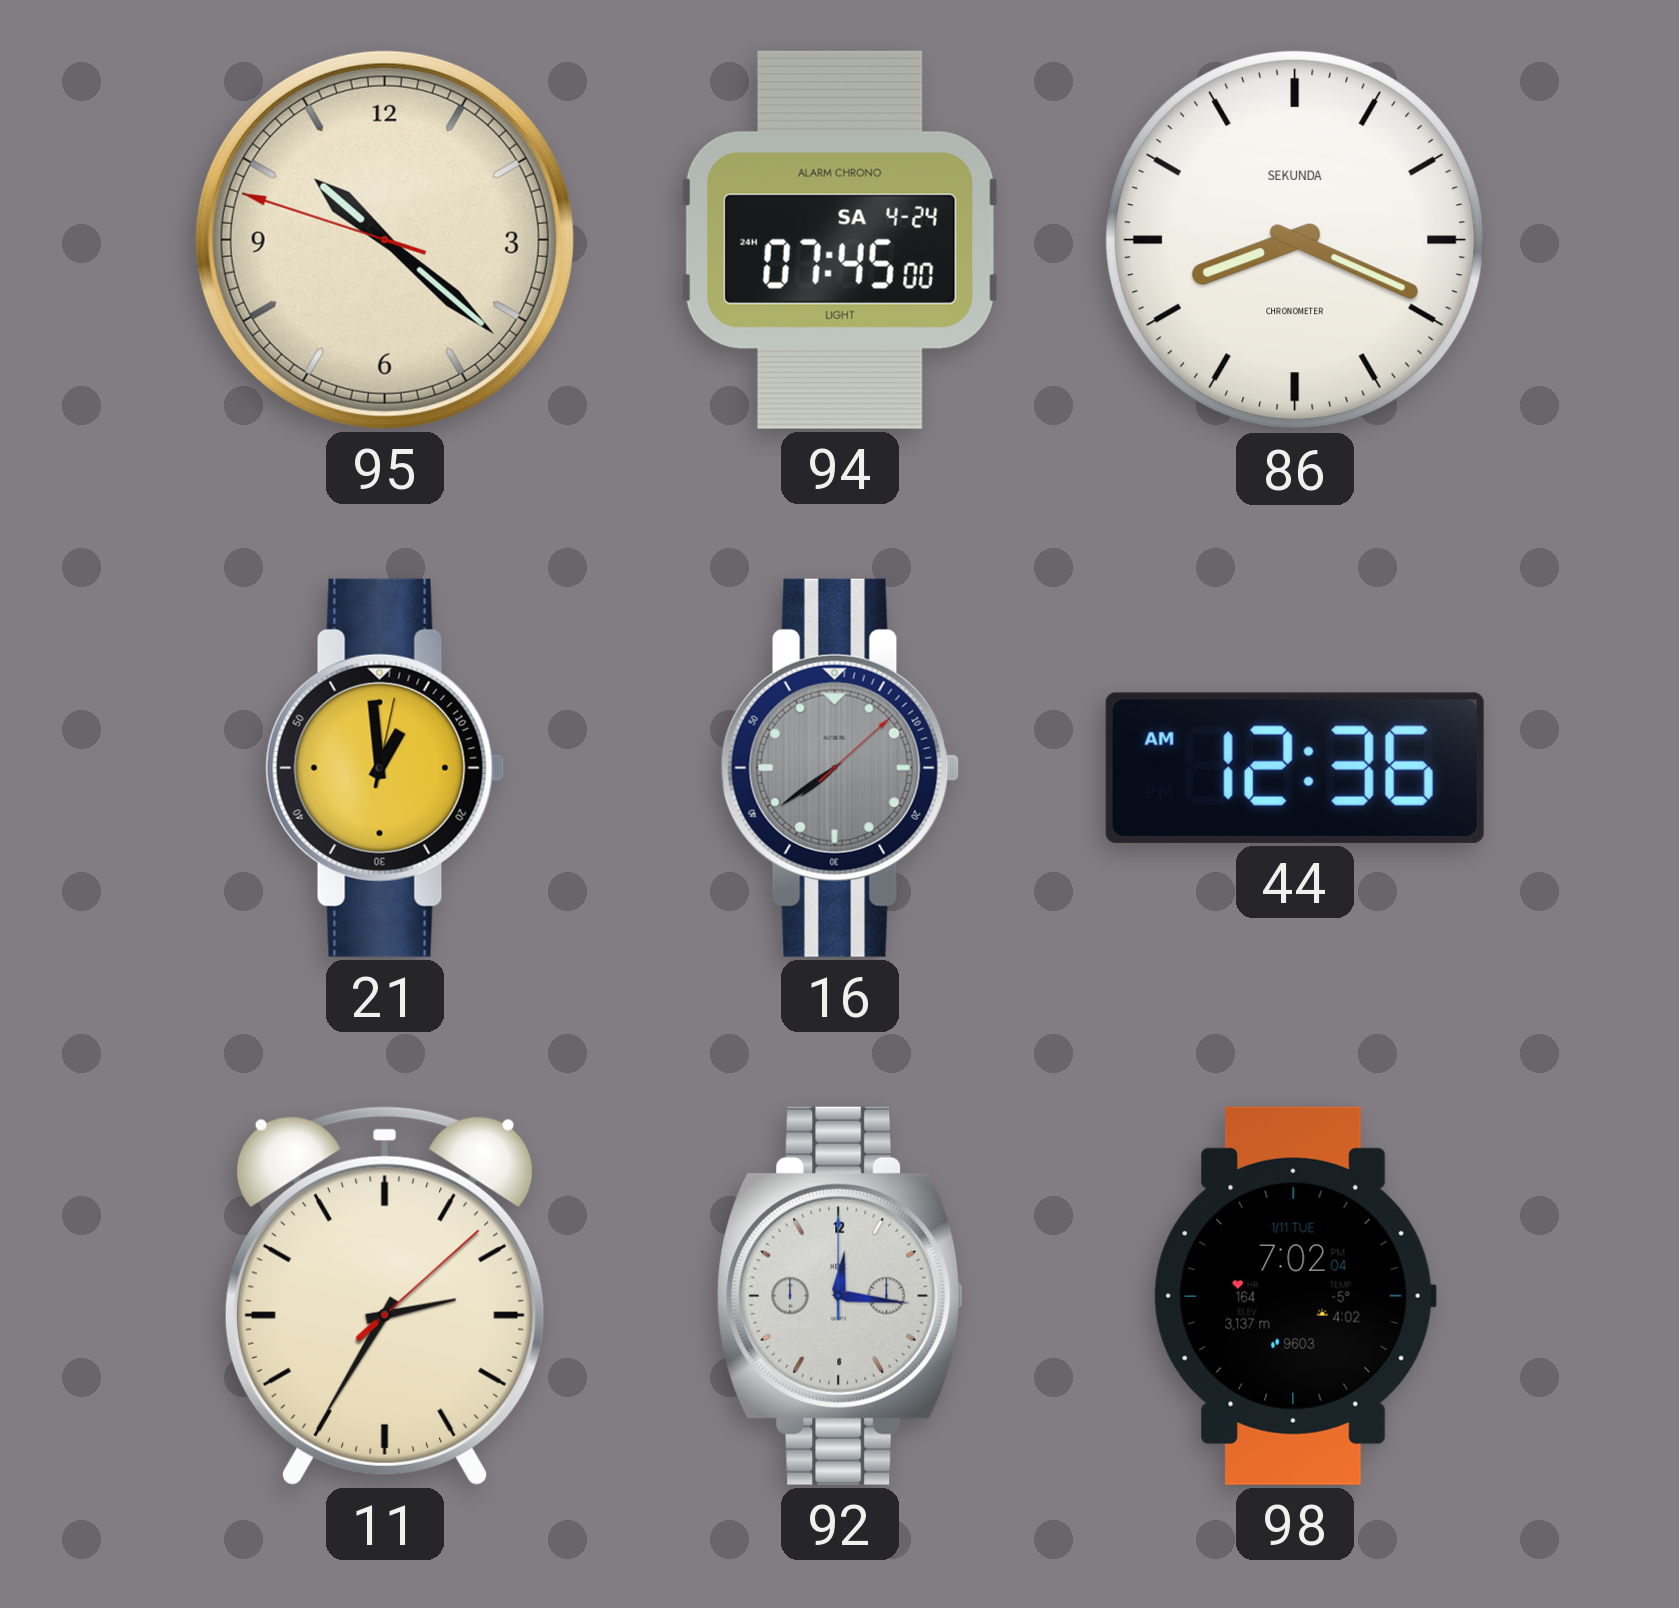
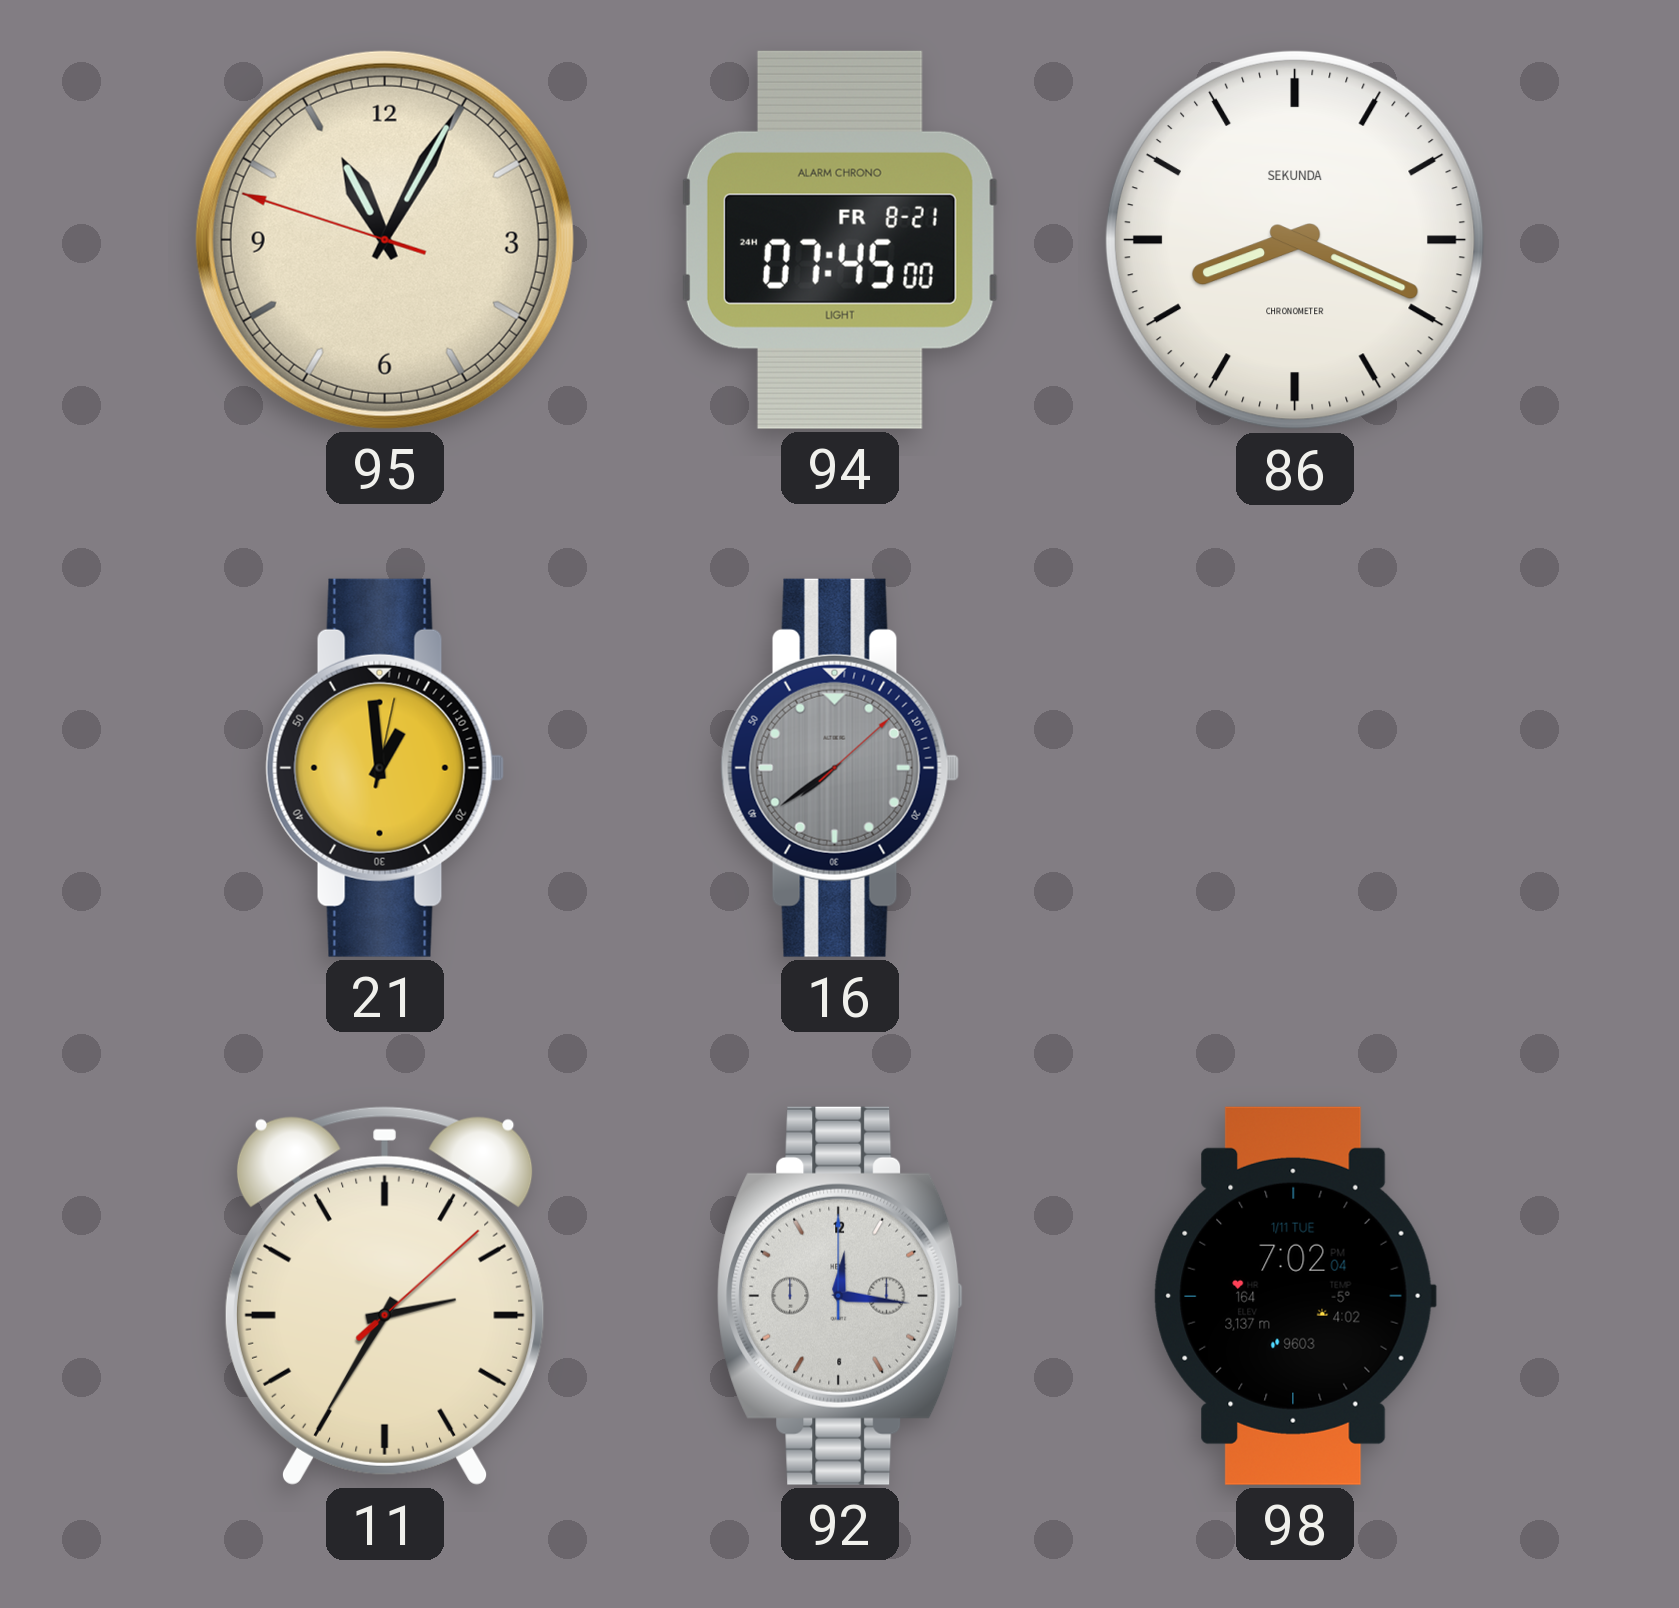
95: 10:21 -> 11:04 (385, 240)
94 date: SA 4-24 -> FR 8-21 (840, 240)
44: 12:36 -> none (1295, 768)
